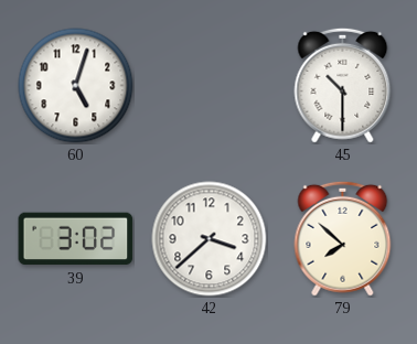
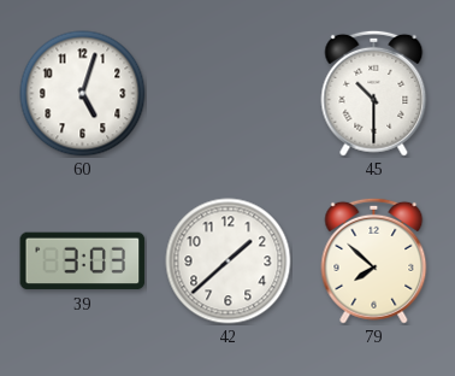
39: 3:02 -> 3:03 (83, 262)
42: 3:38 -> 1:38 (229, 262)
